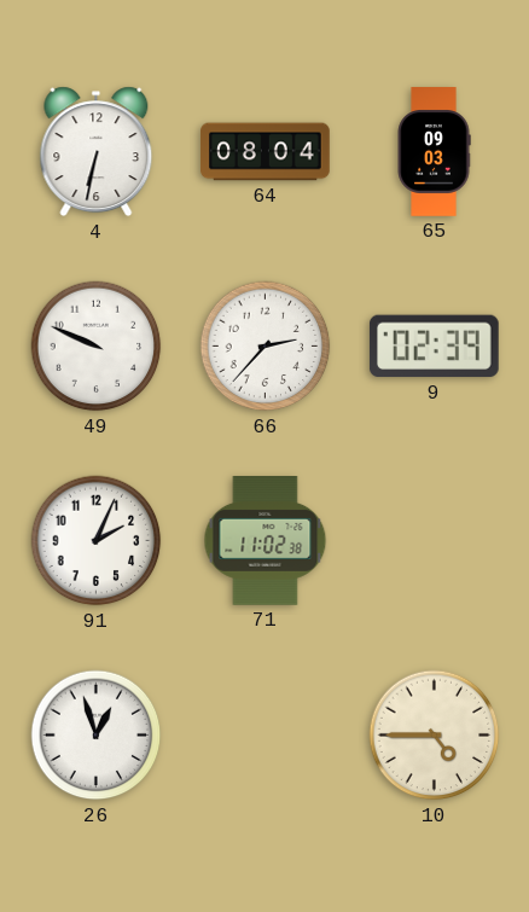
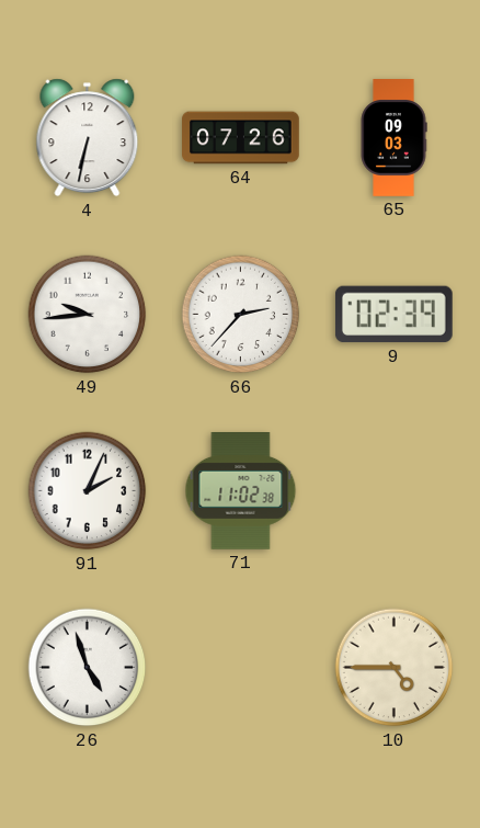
64: 08:04 -> 07:26 (241, 138)
49: 9:49 -> 9:44 (88, 315)
26: 12:57 -> 4:57 (88, 668)
